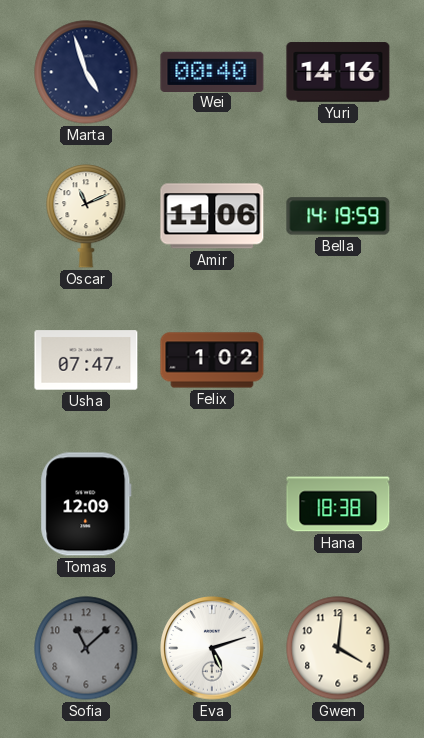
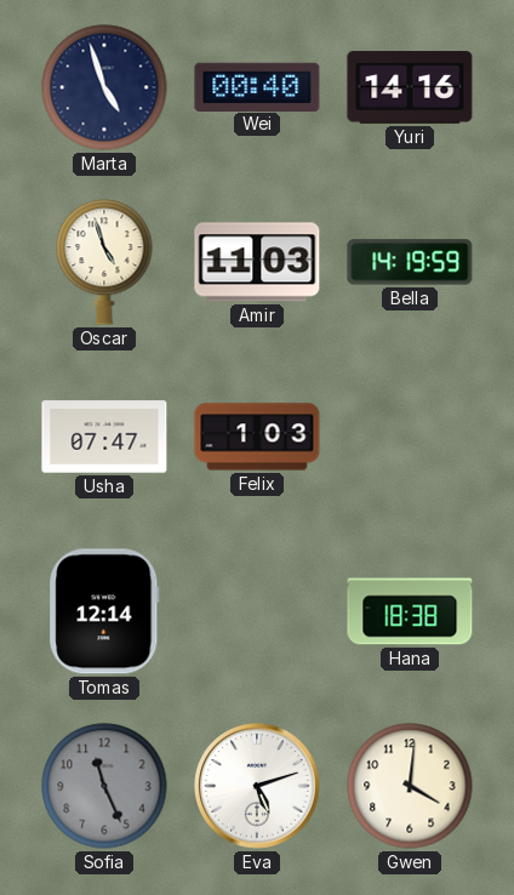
Oscar: 11:11 -> 4:57 (104, 262)
Amir: 11:06 -> 11:03 (257, 262)
Felix: 1:02 -> 1:03 (257, 437)
Tomas: 12:09 -> 12:14 (104, 611)
Sofia: 11:08 -> 11:26 (104, 786)
